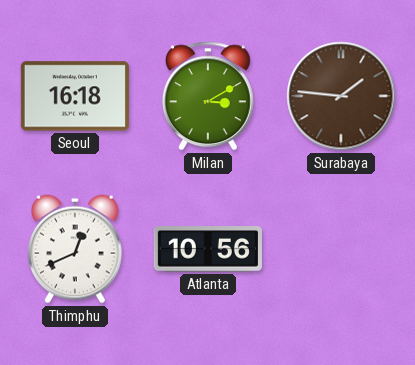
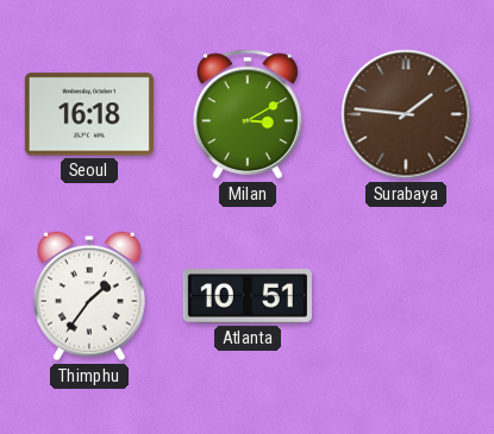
Thimphu: 12:41 -> 1:36 (90, 296)
Atlanta: 10:56 -> 10:51 (248, 296)
